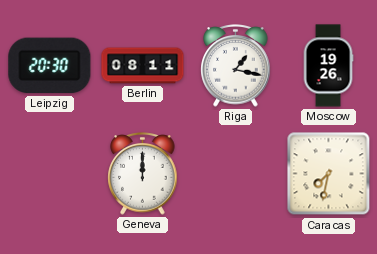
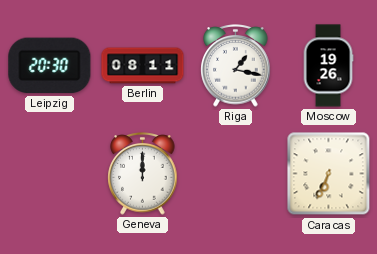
Caracas: 7:32 -> 6:34 (329, 174)
